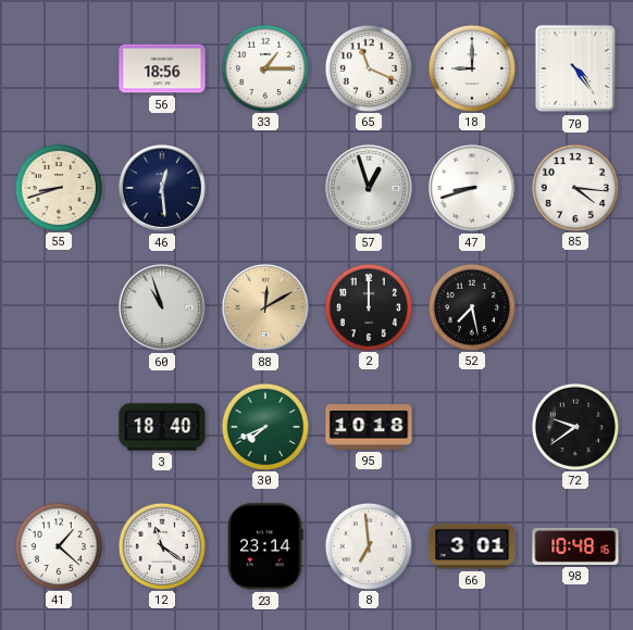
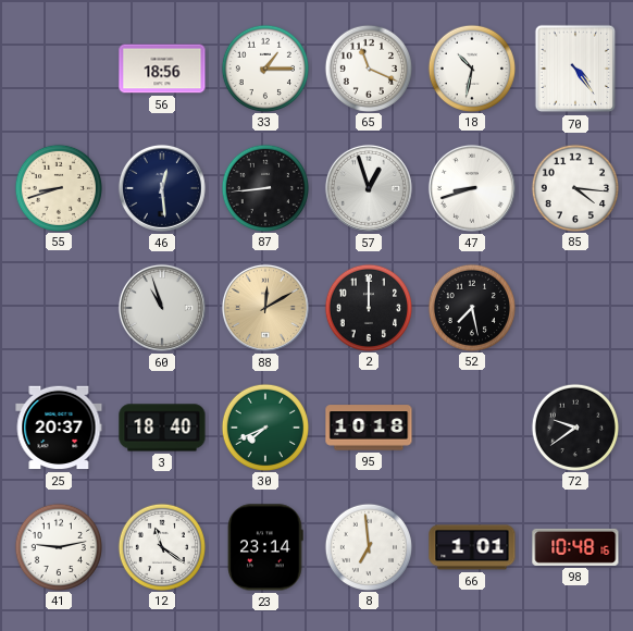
18: 9:00 -> 10:32 (471, 67)
87: none -> 8:44 (264, 187)
25: none -> 20:37 (59, 428)
41: 1:22 -> 9:13 (58, 546)
66: 3:01 -> 1:01 (472, 547)
